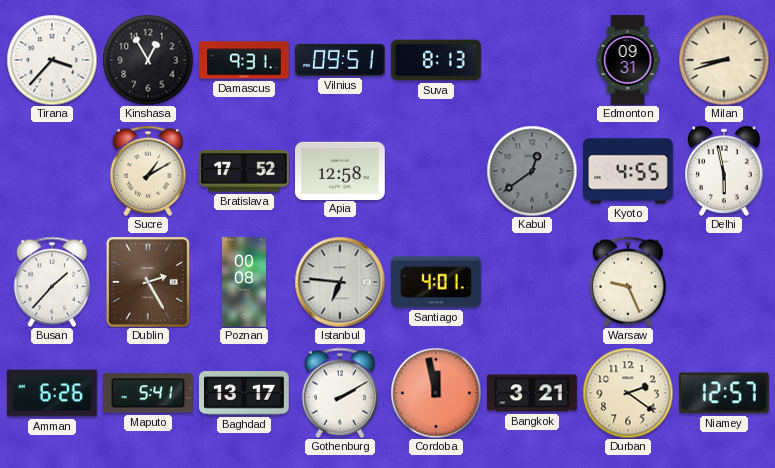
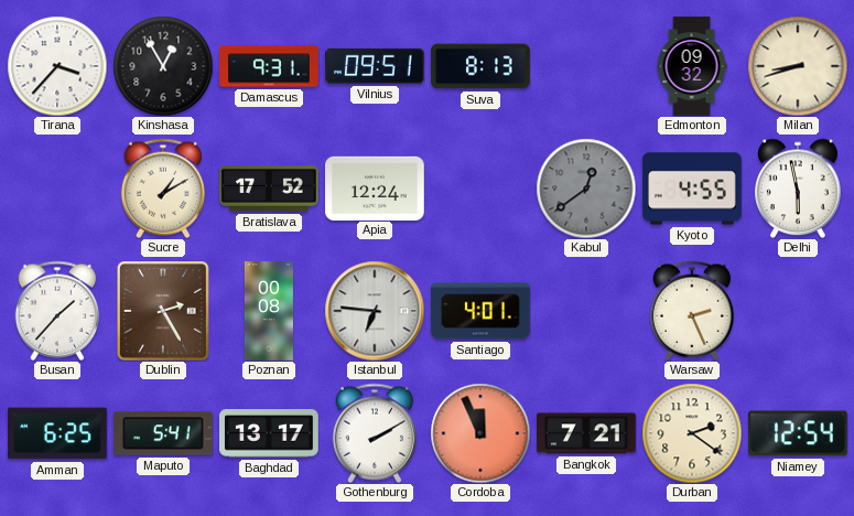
Edmonton: 09:31 -> 09:32 (692, 66)
Apia: 12:58 -> 12:24 (375, 187)
Warsaw: 9:26 -> 2:26 (691, 311)
Amman: 6:26 -> 6:25 (57, 433)
Cordoba: 11:58 -> 11:56 (480, 433)
Bangkok: 3:21 -> 7:21 (586, 433)
Niamey: 12:57 -> 12:54 (798, 433)
